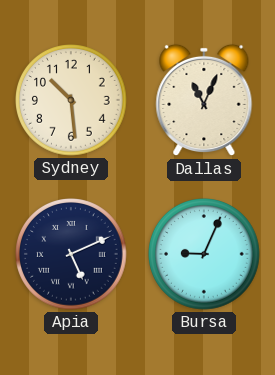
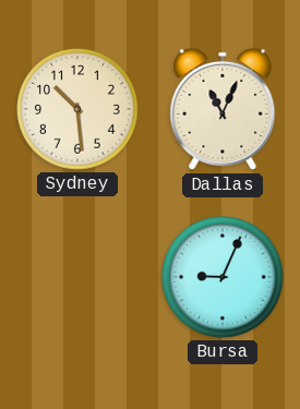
Apia: 5:11 -> none (72, 255)
